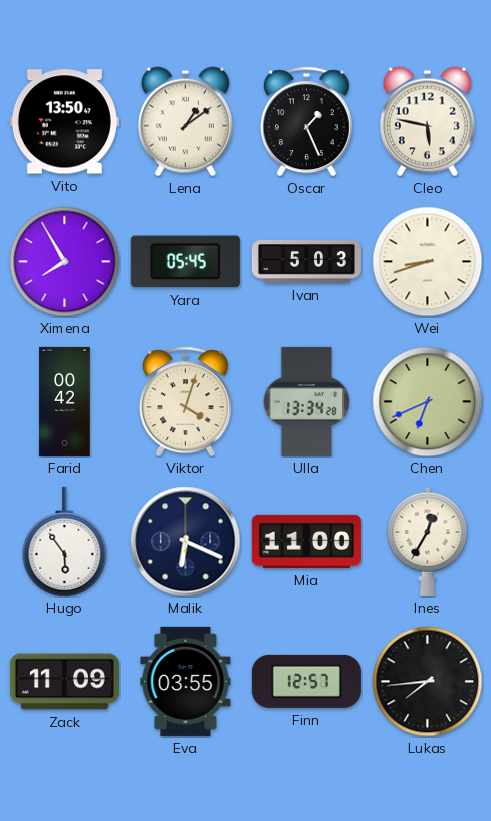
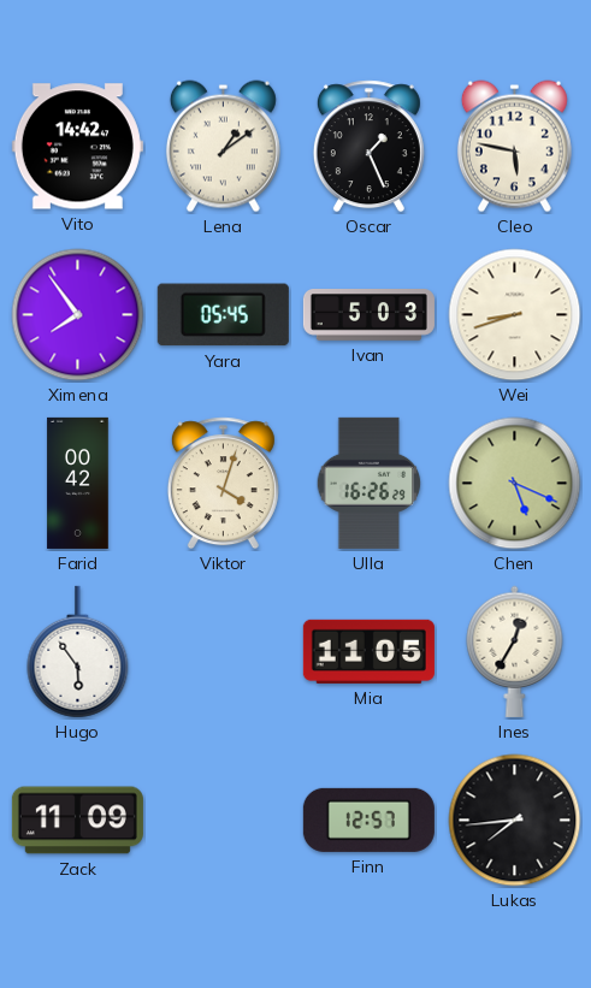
Vito: 13:50 -> 14:42 (77, 147)
Ximena: 7:55 -> 7:54 (78, 315)
Ulla: 13:34 -> 16:26 (370, 483)
Chen: 6:41 -> 5:19 (515, 484)
Malik: 6:19 -> none (186, 542)
Mia: 11:00 -> 11:05 (368, 651)
Eva: 03:55 -> none (186, 681)
